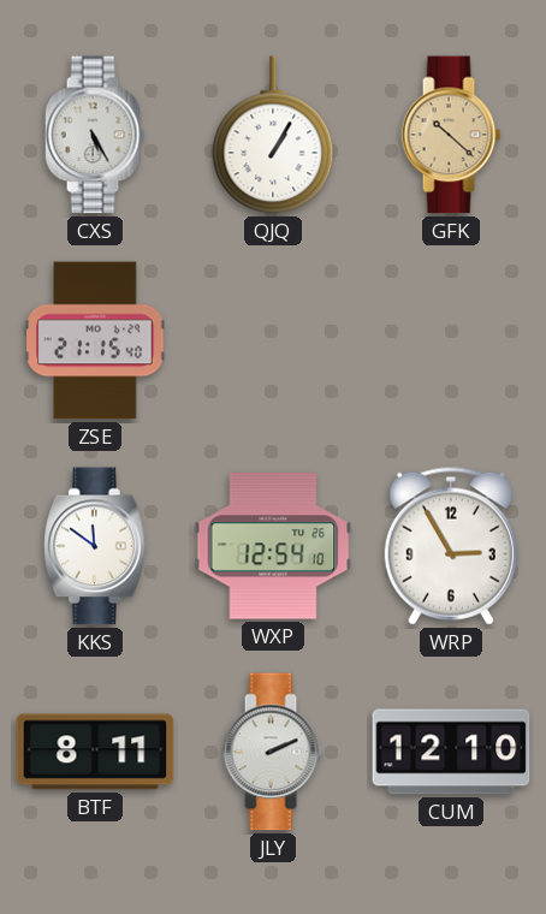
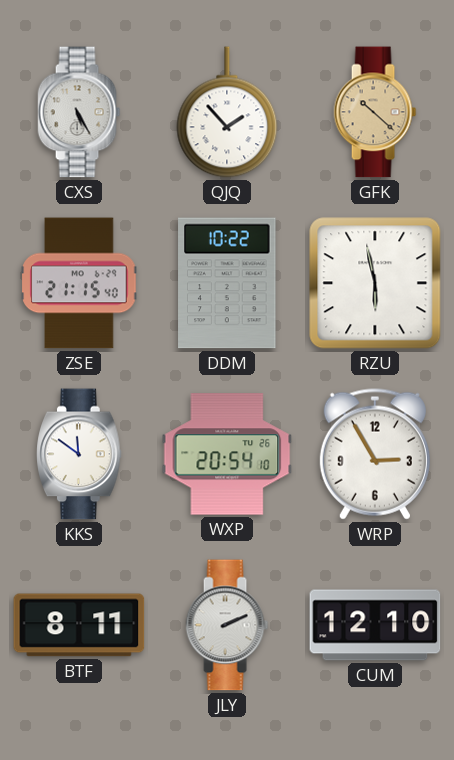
QJQ: 1:05 -> 1:53 (227, 112)
DDM: none -> 10:22 (227, 283)
RZU: none -> 5:58 (375, 283)
WXP: 12:54 -> 20:54 (227, 454)
